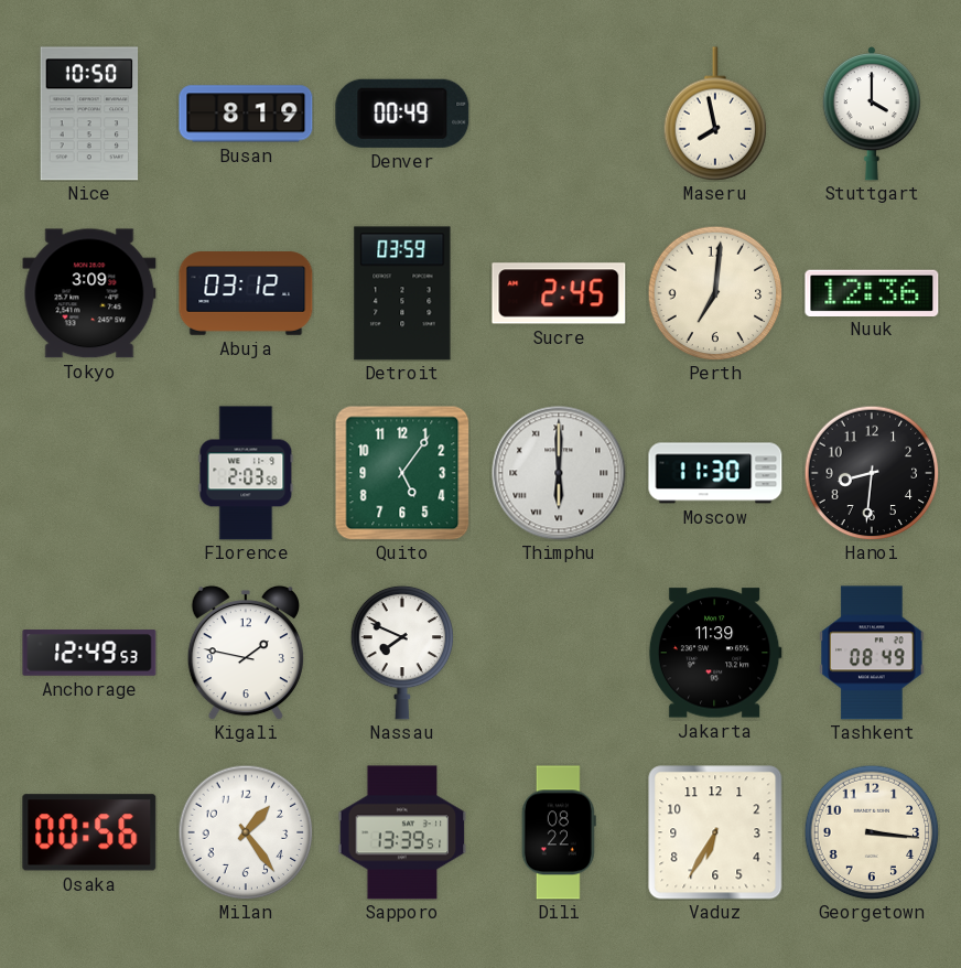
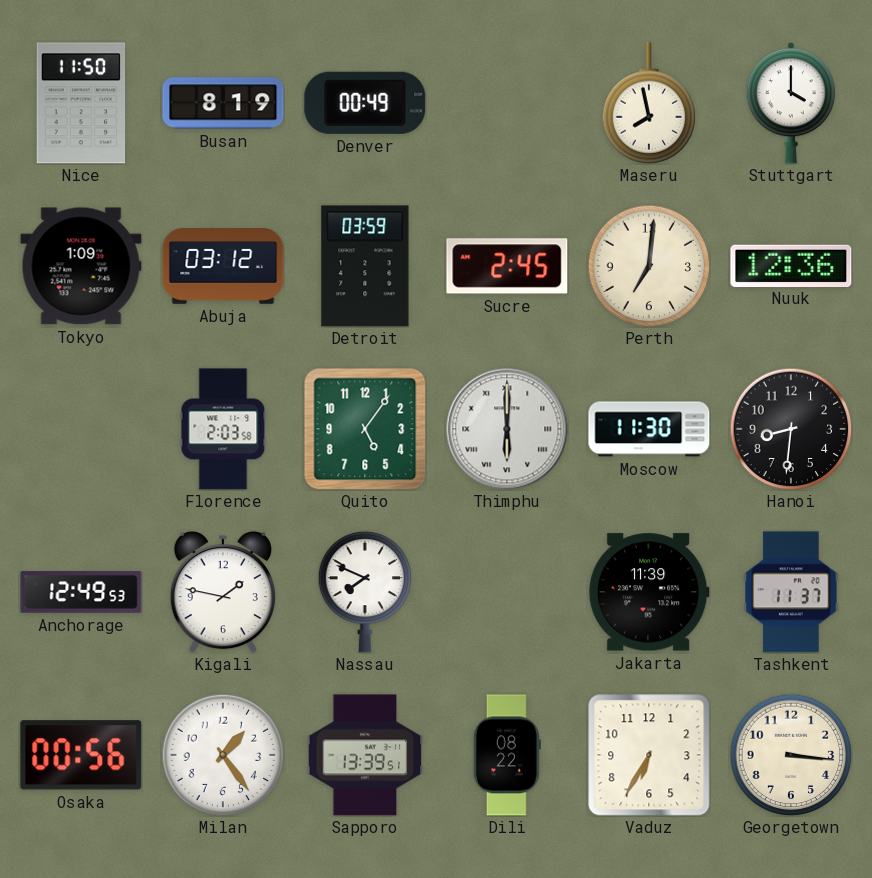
Nice: 10:50 -> 11:50 (81, 103)
Tokyo: 3:09 -> 1:09 (81, 266)
Tashkent: 08:49 -> 11:37 (791, 592)
